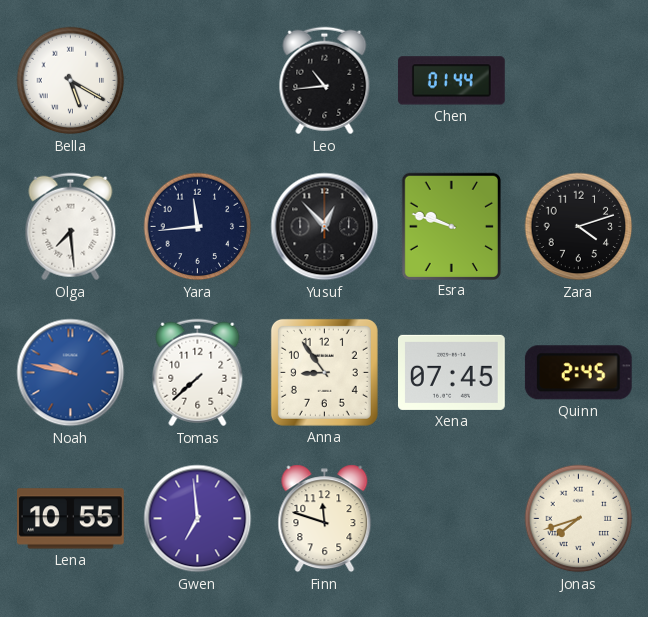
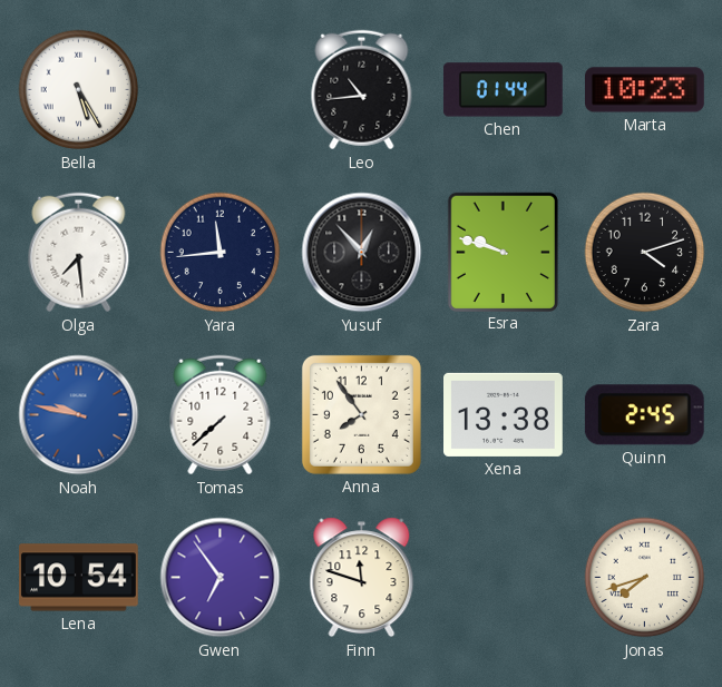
Bella: 5:20 -> 5:25 (79, 90)
Marta: none -> 10:23 (645, 90)
Anna: 8:54 -> 7:54 (361, 414)
Xena: 07:45 -> 13:38 (504, 414)
Lena: 10:55 -> 10:54 (79, 578)
Gwen: 6:59 -> 6:54 (221, 578)
